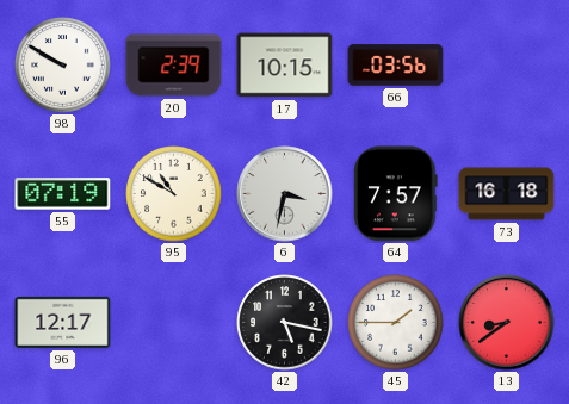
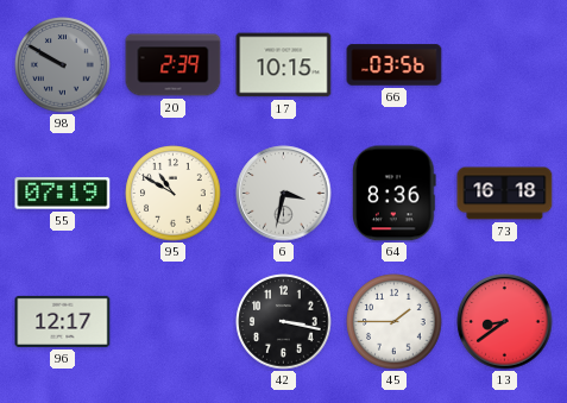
98 dial: white -> grey (63, 65)
64: 7:57 -> 8:36 (395, 194)
42: 5:17 -> 3:17 (284, 322)
